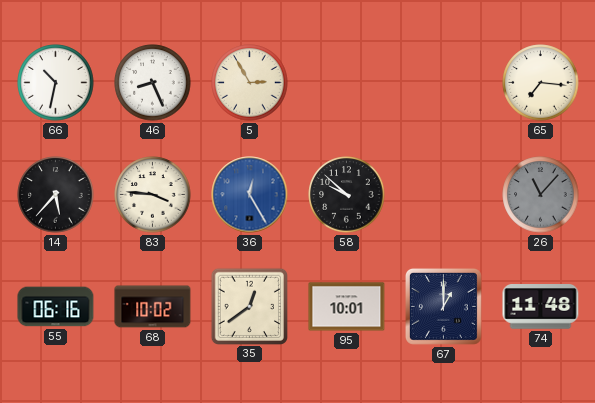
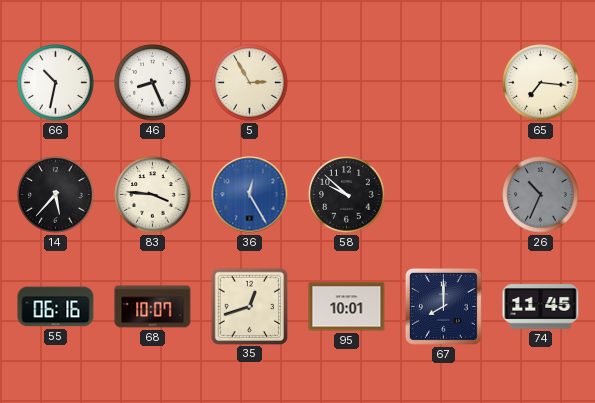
26: 11:07 -> 10:34 (541, 195)
68: 10:02 -> 10:07 (153, 307)
35: 12:39 -> 12:42 (249, 306)
67: 1:00 -> 8:00 (443, 306)
74: 11:48 -> 11:45 (541, 307)
